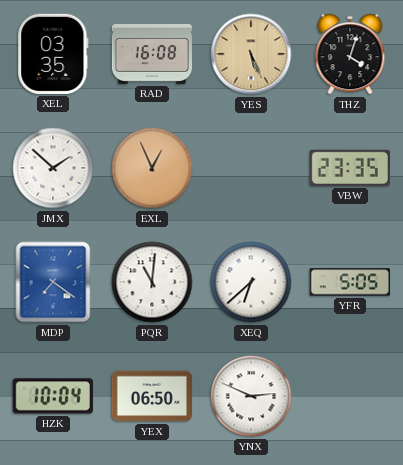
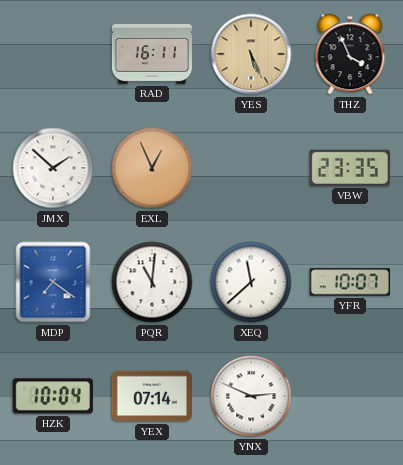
XEL: 03:35 -> none (53, 54)
RAD: 16:08 -> 16:11 (152, 55)
THZ: 4:03 -> 3:56 (350, 54)
XEQ: 6:38 -> 11:38 (251, 282)
YFR: 5:05 -> 10:07 (350, 282)
YEX: 06:50 -> 07:14 (151, 396)
